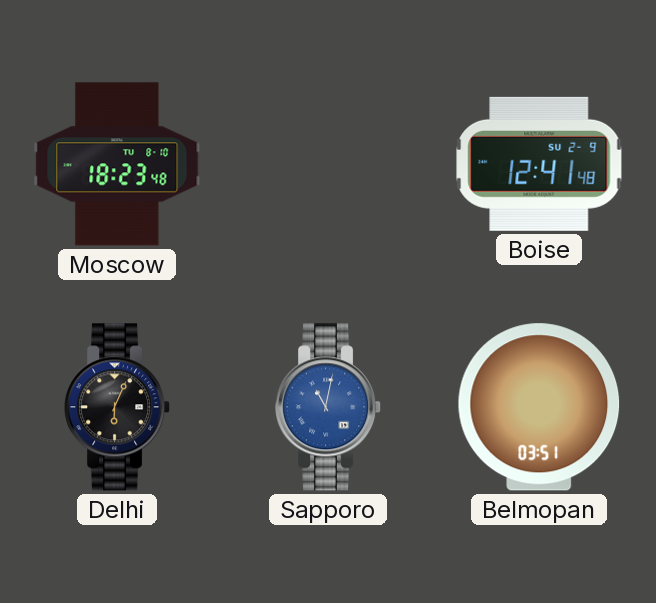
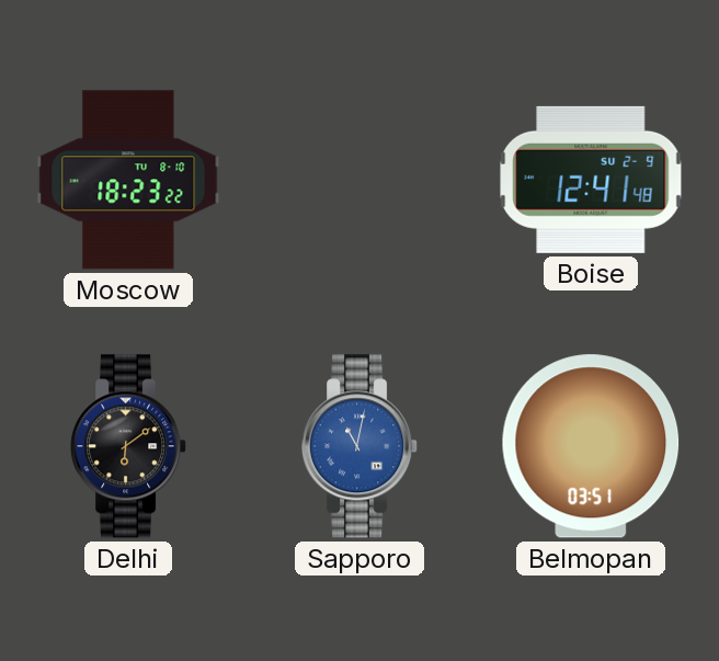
Moscow: 18:23:48 -> 18:23:22 (128, 180)
Delhi: 6:04 -> 6:09 (129, 446)
